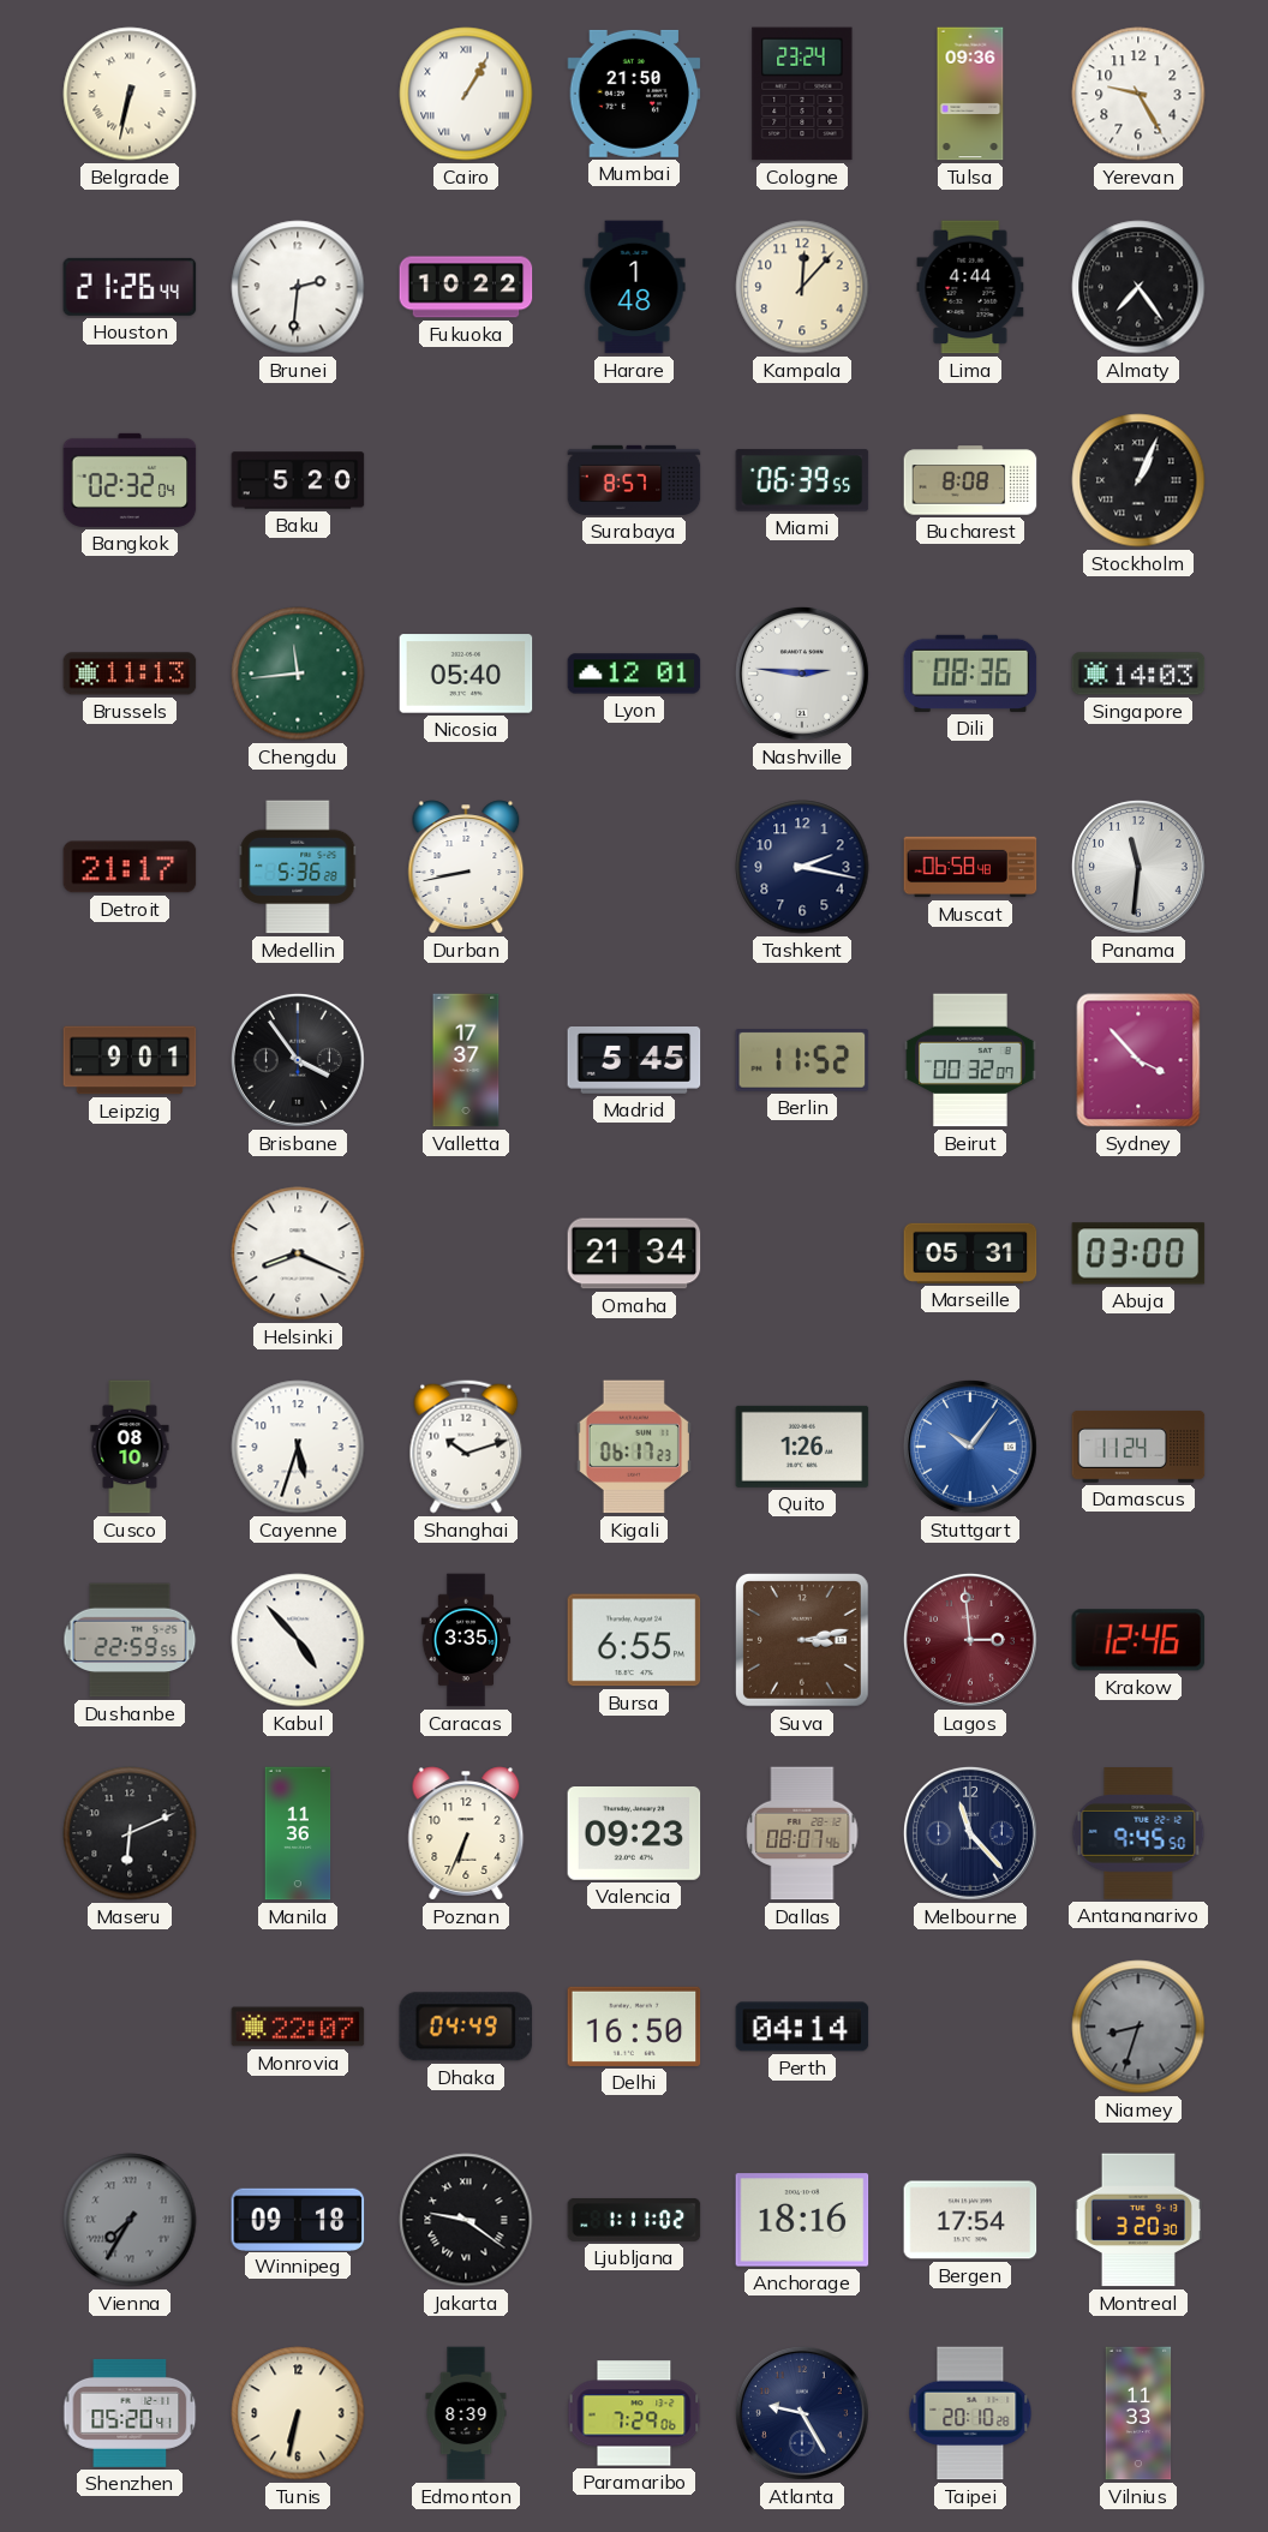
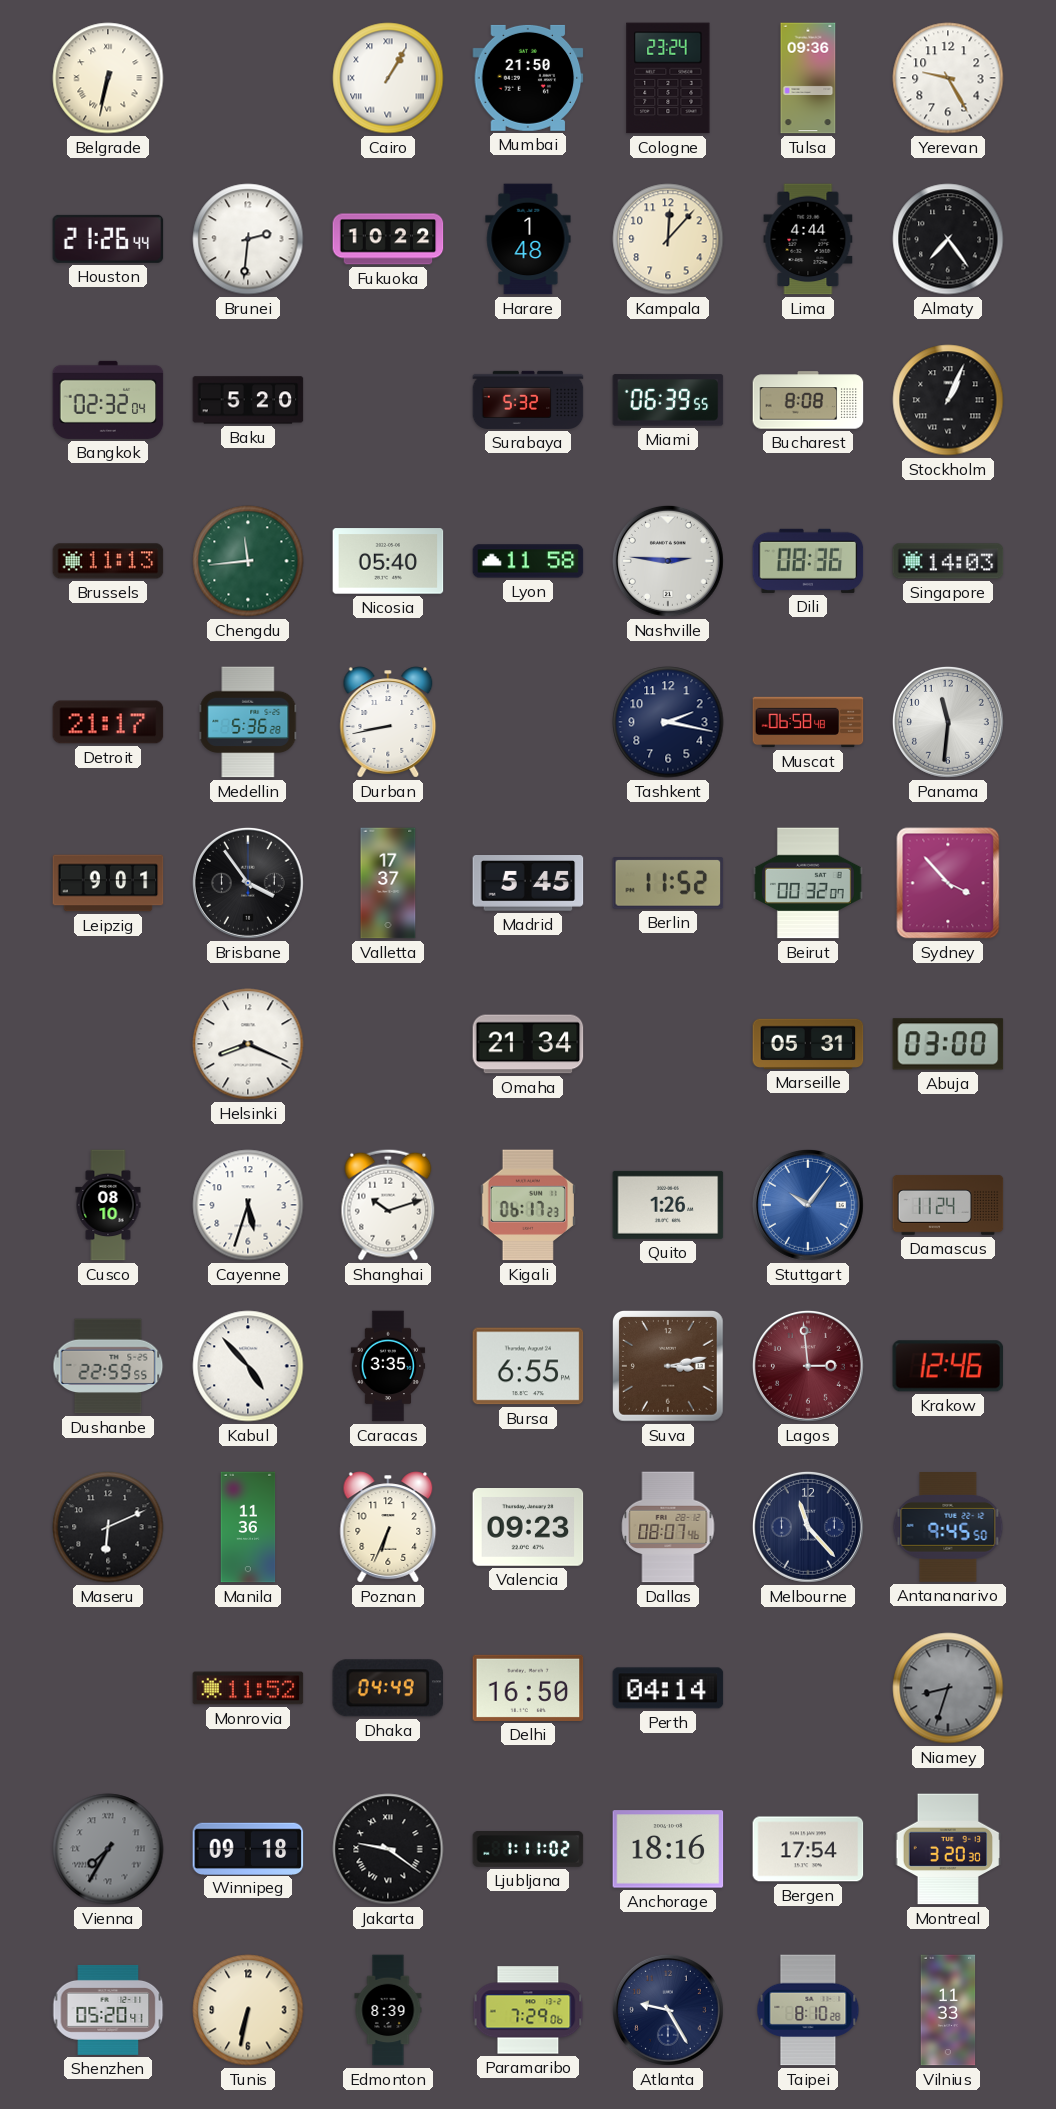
Surabaya: 8:57 -> 5:32 (528, 400)
Lyon: 12:01 -> 11:58 (528, 561)
Monrovia: 22:07 -> 11:52 (248, 1688)
Taipei: 20:10 -> 8:10 (808, 2010)
